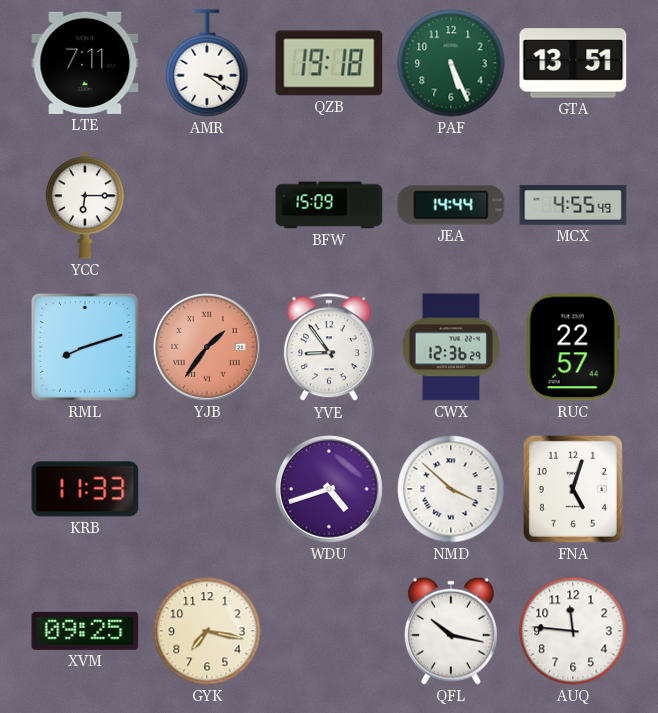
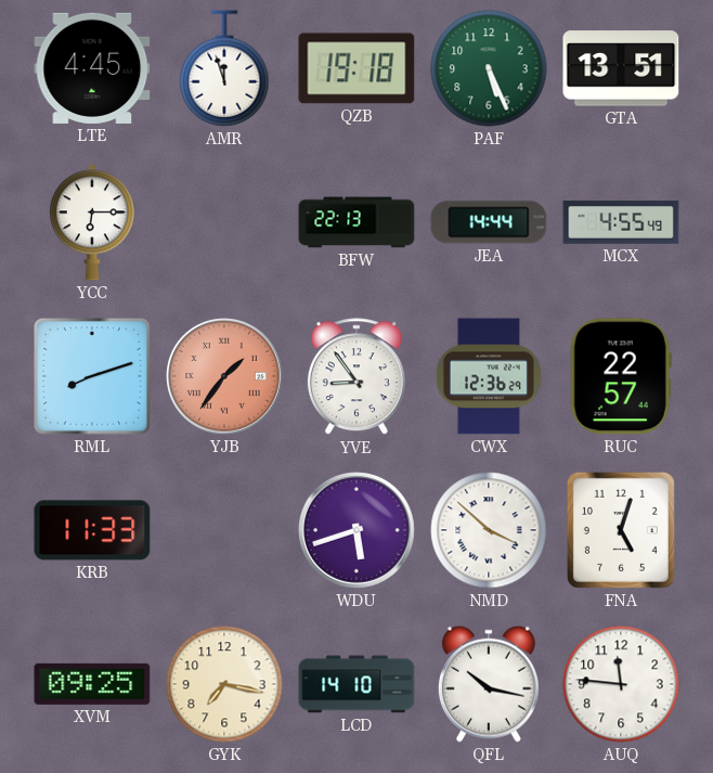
LTE: 7:11 -> 4:45 (92, 68)
AMR: 3:21 -> 11:57 (224, 68)
BFW: 15:09 -> 22:13 (356, 222)
WDU: 4:42 -> 5:42 (358, 531)
LCD: none -> 14:10 (356, 684)
